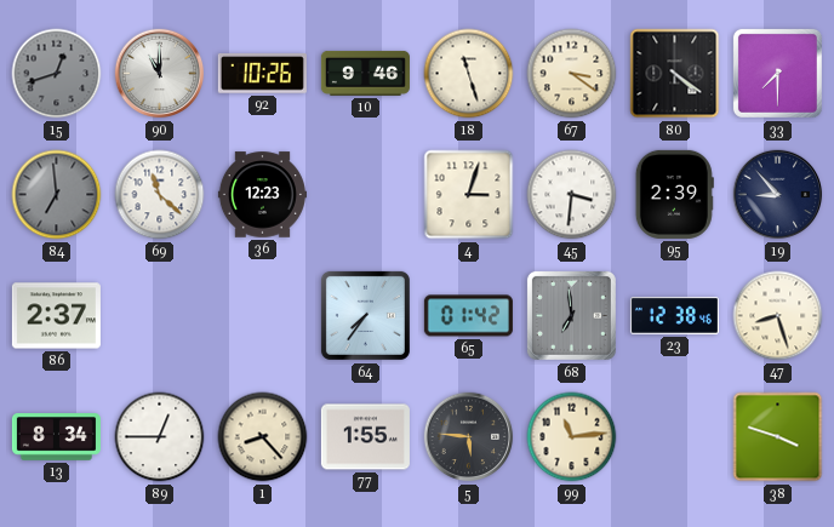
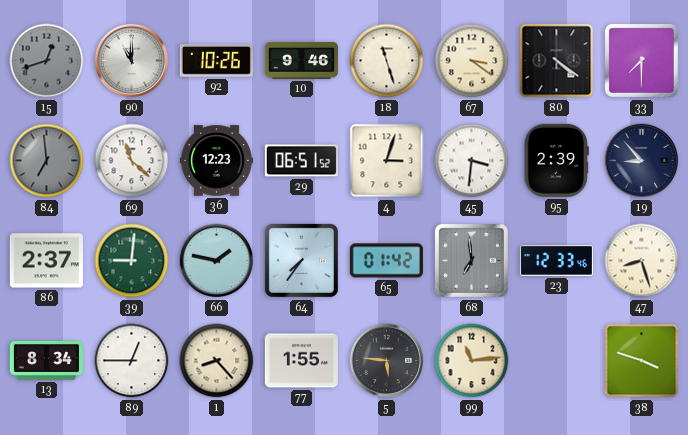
29: none -> 06:51 (301, 161)
39: none -> 9:01 (132, 261)
66: none -> 1:47 (217, 261)
23: 12:38 -> 12:33 (556, 261)
